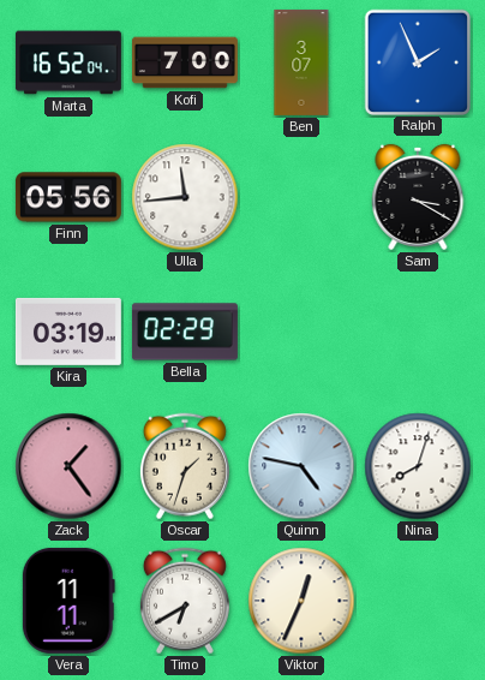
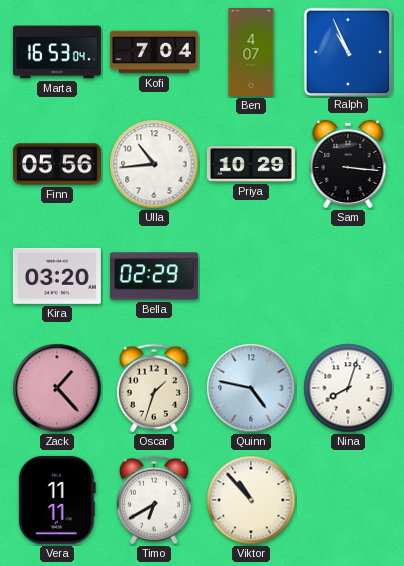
Marta: 16:52 -> 16:53 (57, 52)
Kofi: 7:00 -> 7:04 (154, 52)
Ben: 3:07 -> 4:07 (251, 52)
Ralph: 1:56 -> 10:56 (347, 51)
Ulla: 11:44 -> 10:44 (154, 164)
Priya: none -> 10:29 (251, 164)
Sam: 3:20 -> 3:16 (348, 164)
Kira: 03:19 -> 03:20 (57, 276)
Zack: 1:24 -> 1:23 (57, 388)
Viktor: 12:34 -> 10:53 (251, 500)
